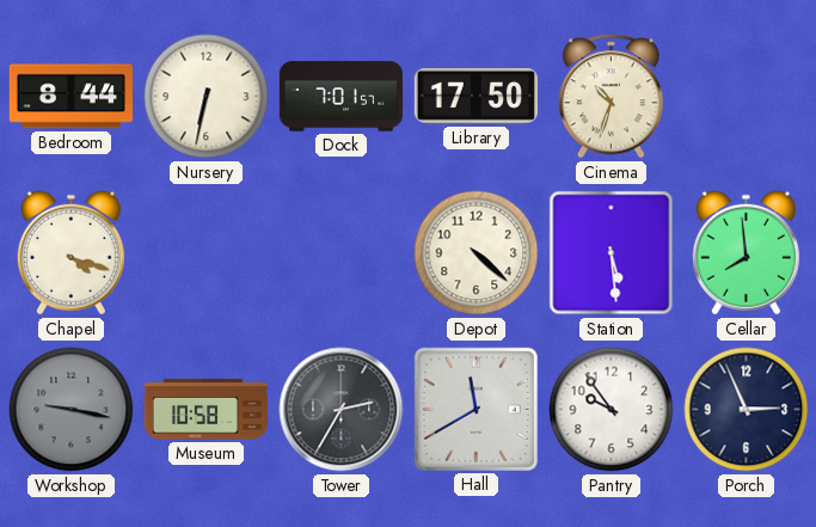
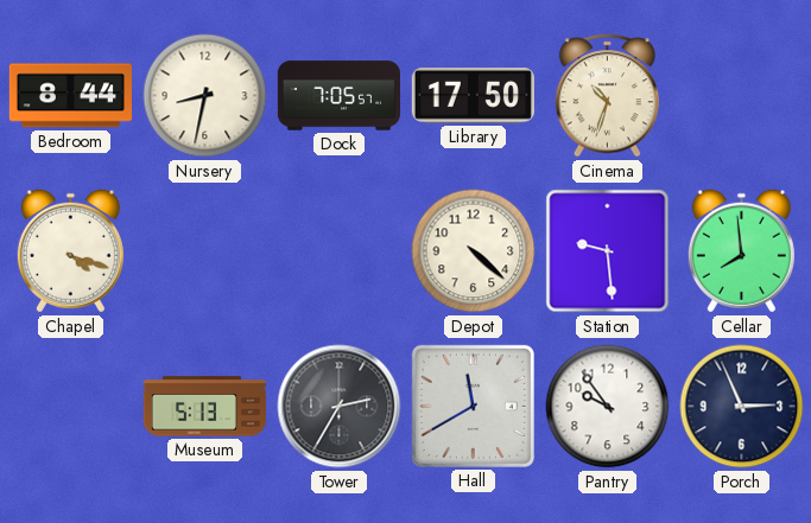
Nursery: 6:32 -> 8:32 (205, 96)
Dock: 7:01 -> 7:05 (338, 96)
Station: 5:29 -> 9:29 (608, 251)
Workshop: 9:17 -> none (72, 410)
Museum: 10:58 -> 5:13 (204, 407)
